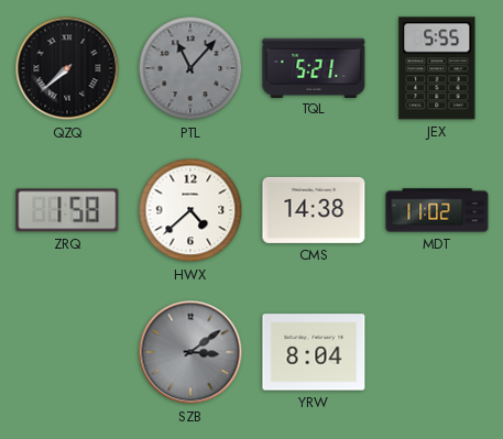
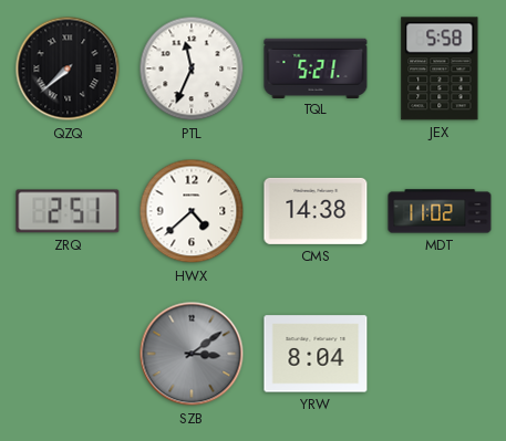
PTL: 11:07 -> 11:34 (192, 69)
PTL dial: grey -> white (192, 69)
JEX: 5:55 -> 5:58 (440, 69)
ZRQ: 1:58 -> 2:51 (68, 211)
